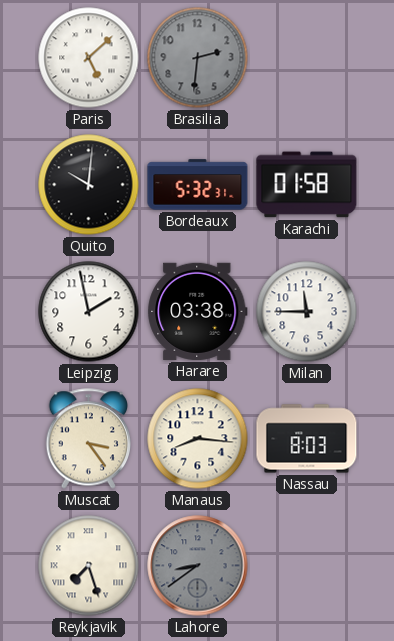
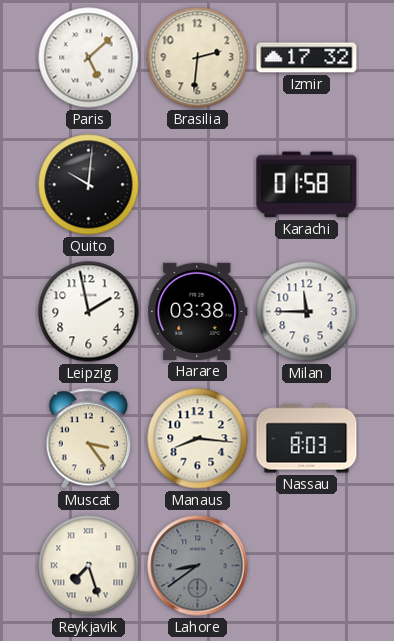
Brasilia dial: grey -> cream (198, 58)
Izmir: none -> 17:32 (307, 58)
Bordeaux: 5:32 -> none (198, 185)
